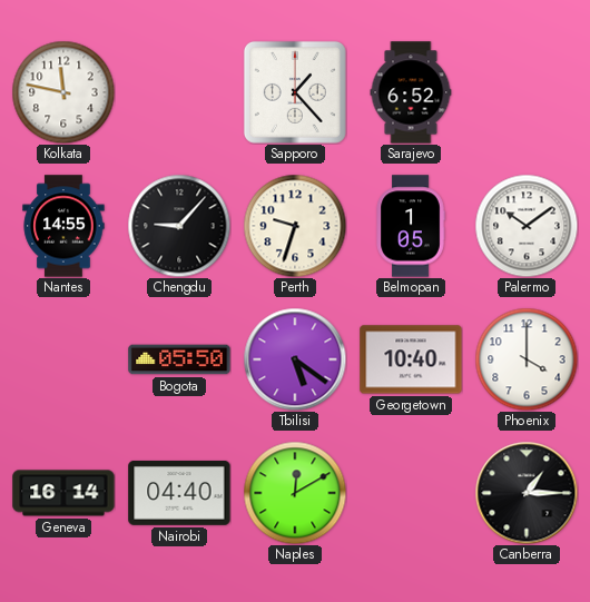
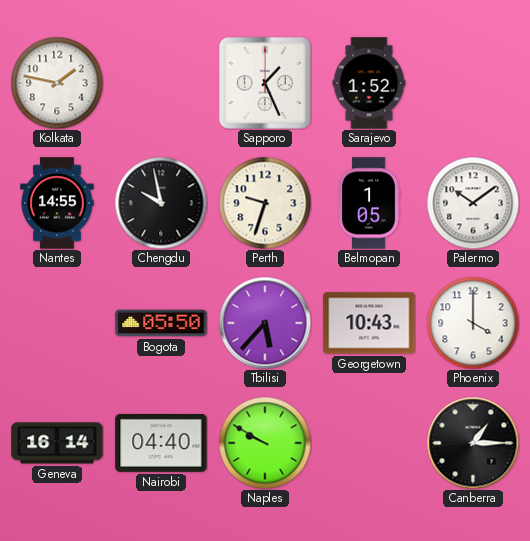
Kolkata: 11:47 -> 1:47 (57, 83)
Sapporo: 1:23 -> 1:26 (265, 83)
Sarajevo: 6:52 -> 1:52 (369, 83)
Chengdu: 9:07 -> 9:58 (161, 203)
Tbilisi: 5:21 -> 5:37 (265, 323)
Georgetown: 10:40 -> 10:43 (369, 323)
Naples: 12:10 -> 9:50 (265, 443)
